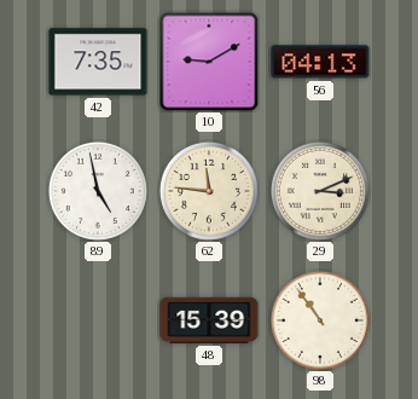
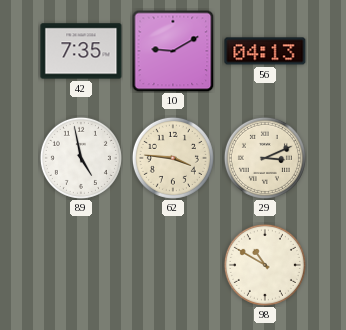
62: 11:46 -> 3:46 (173, 158)
48: 15:39 -> none (209, 320)
98: 10:54 -> 10:50 (265, 265)
